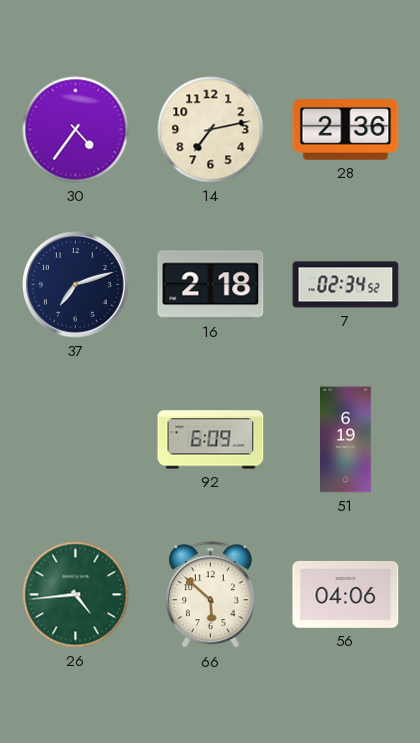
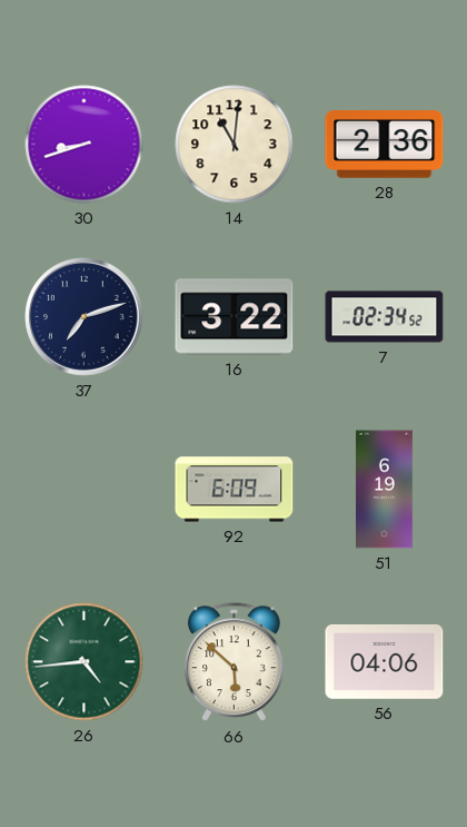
30: 4:36 -> 8:42 (85, 145)
14: 7:13 -> 11:01 (235, 145)
16: 2:18 -> 3:22 (235, 317)
